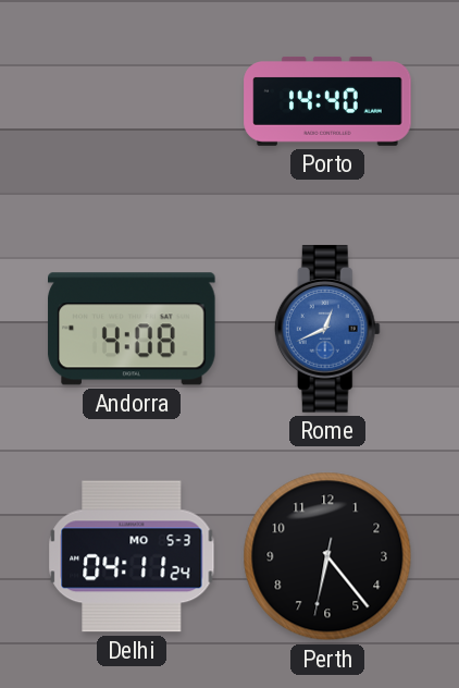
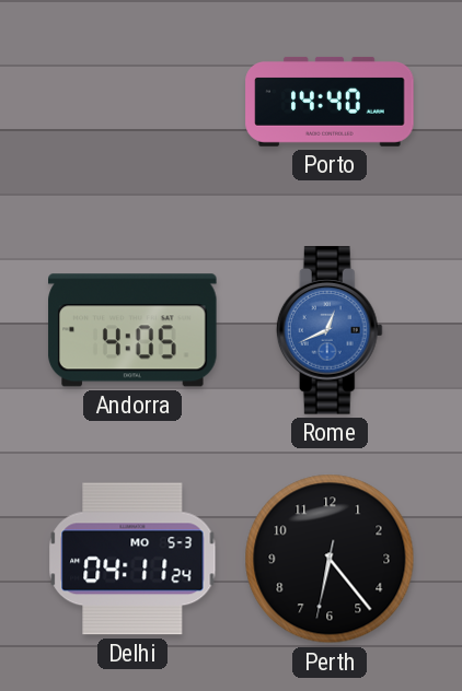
Andorra: 4:08 -> 4:05 (132, 330)
